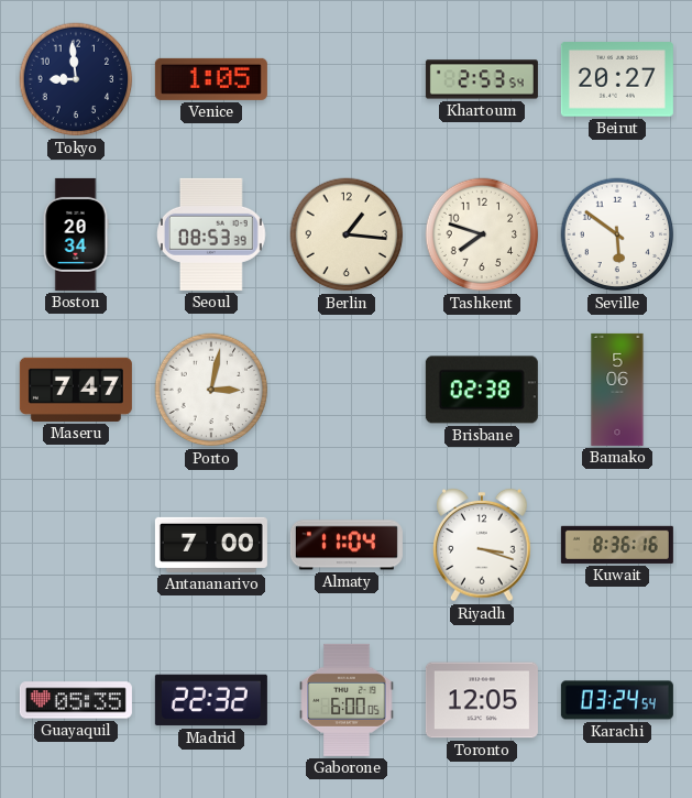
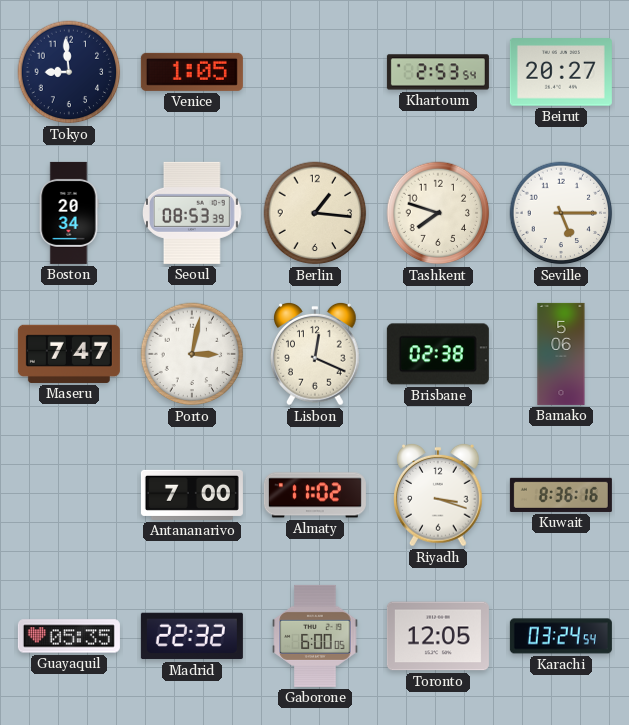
Seville: 5:51 -> 5:15 (561, 213)
Lisbon: none -> 12:19 (315, 354)
Almaty: 11:04 -> 11:02 (315, 495)
